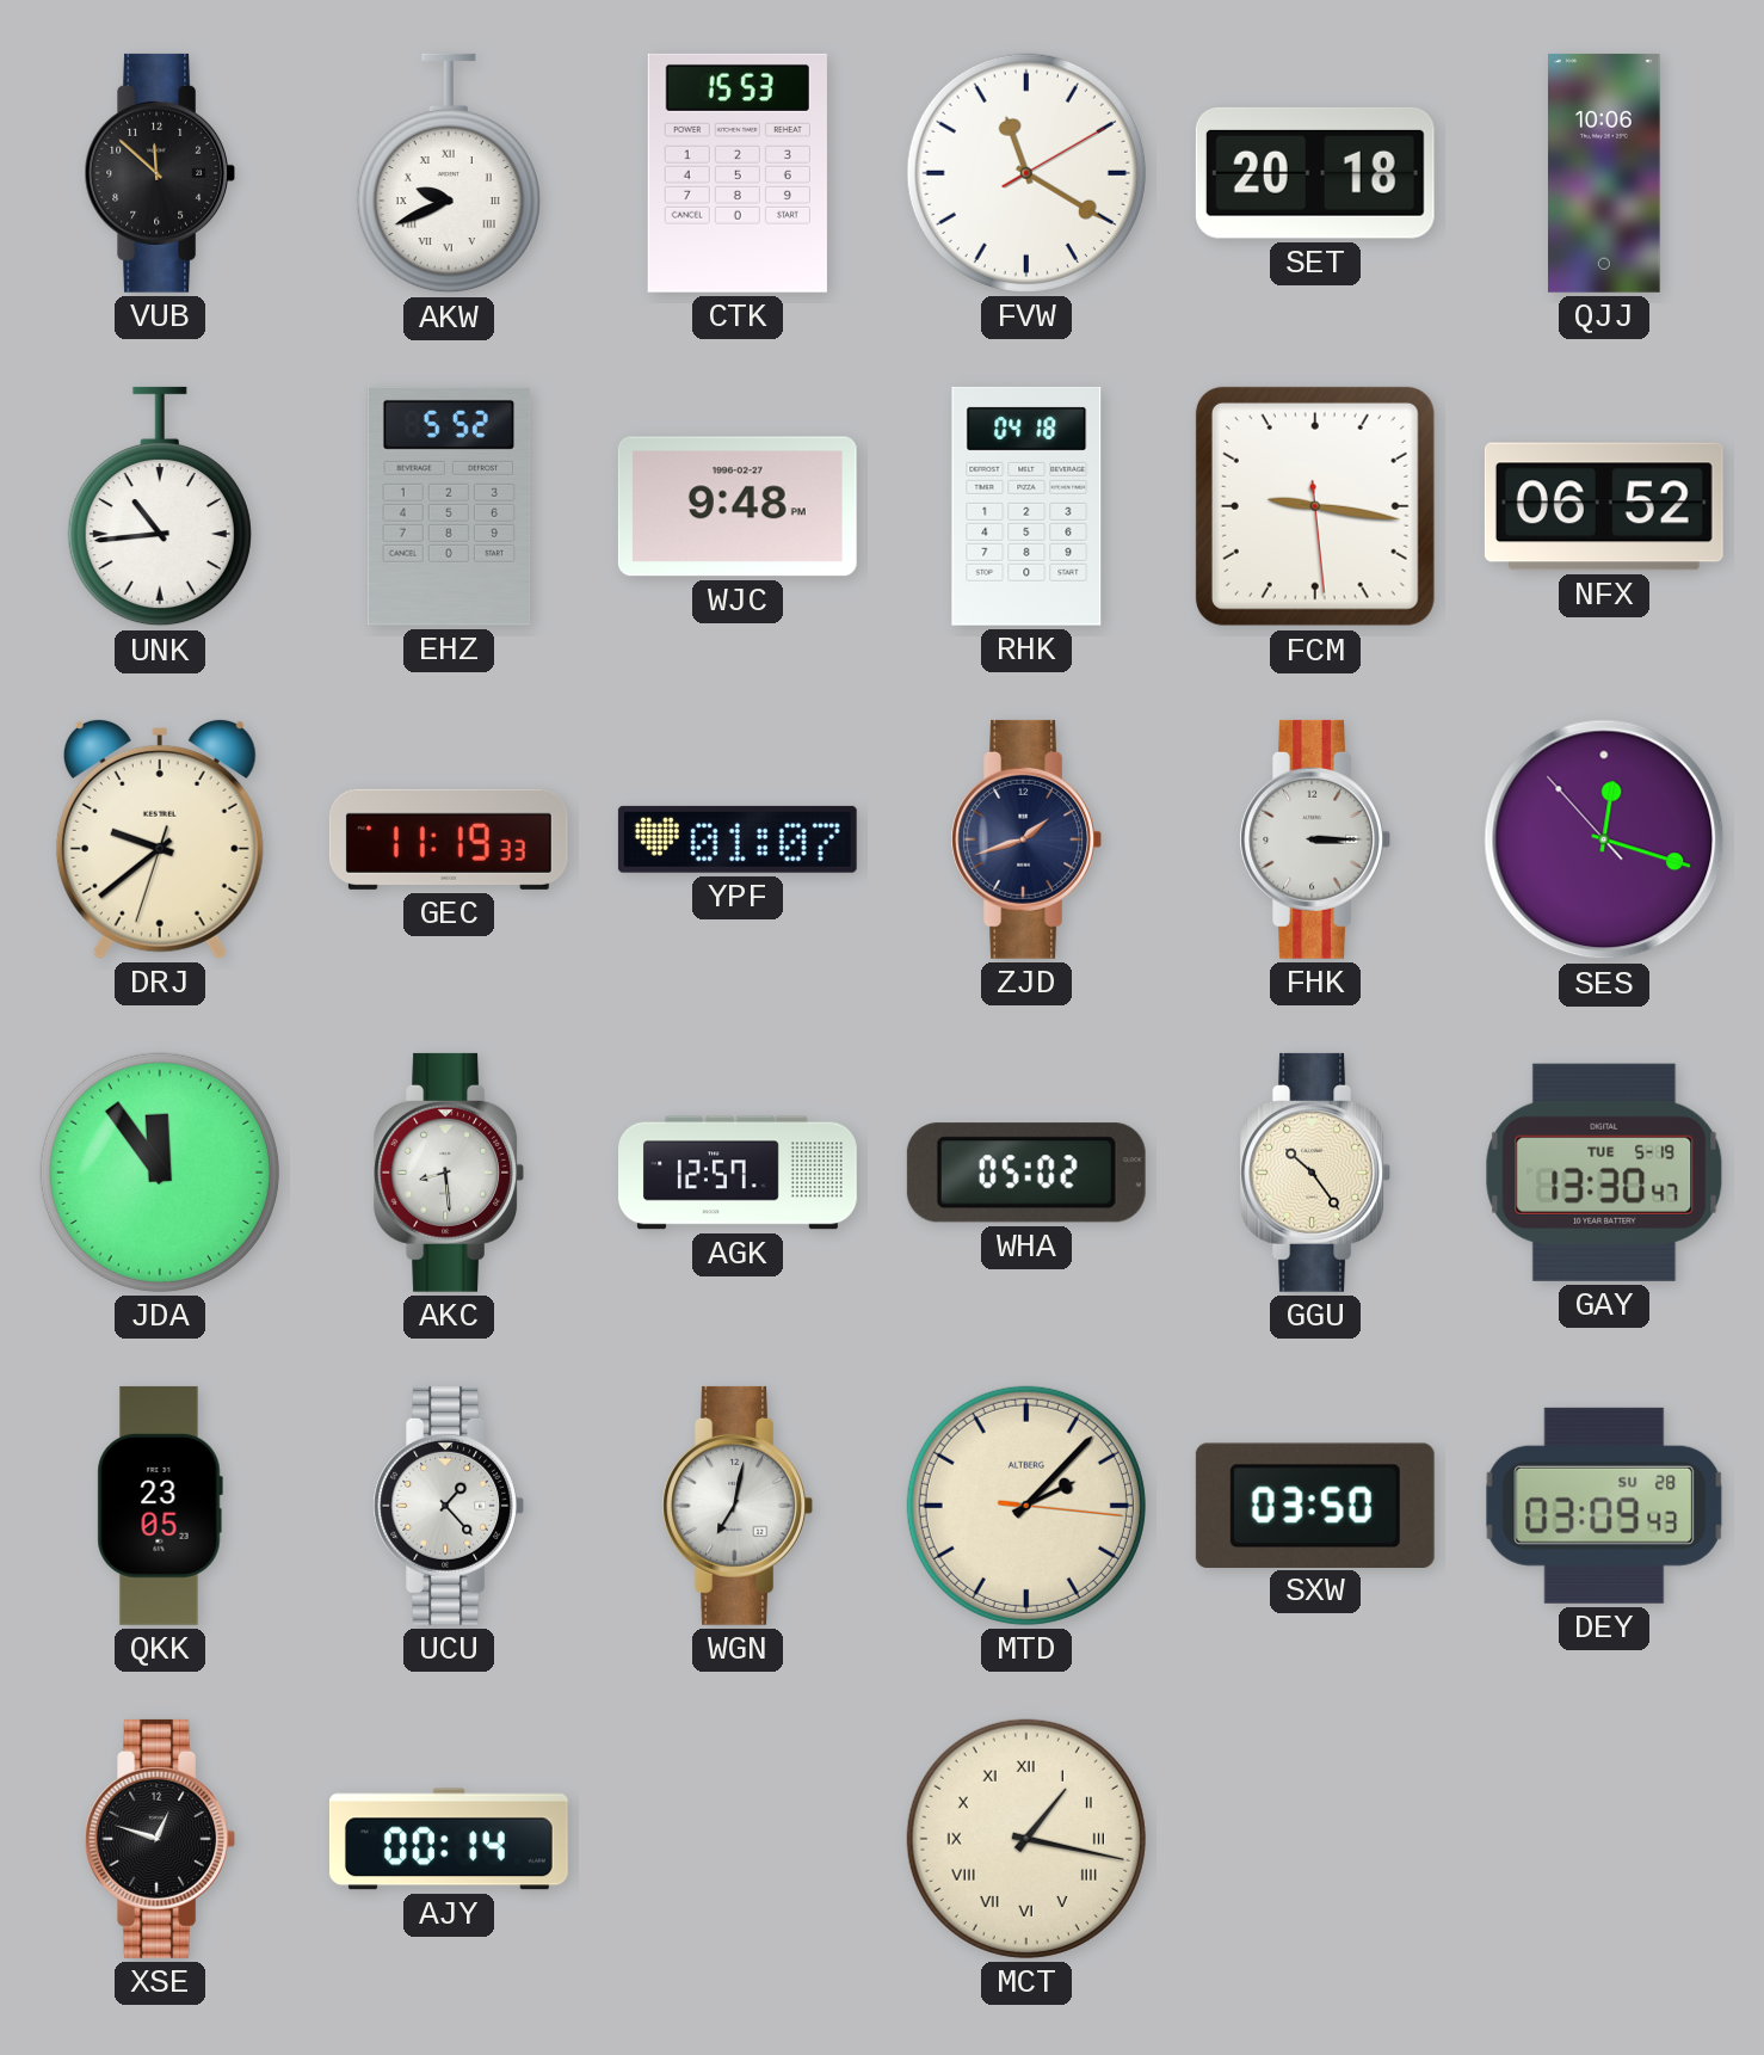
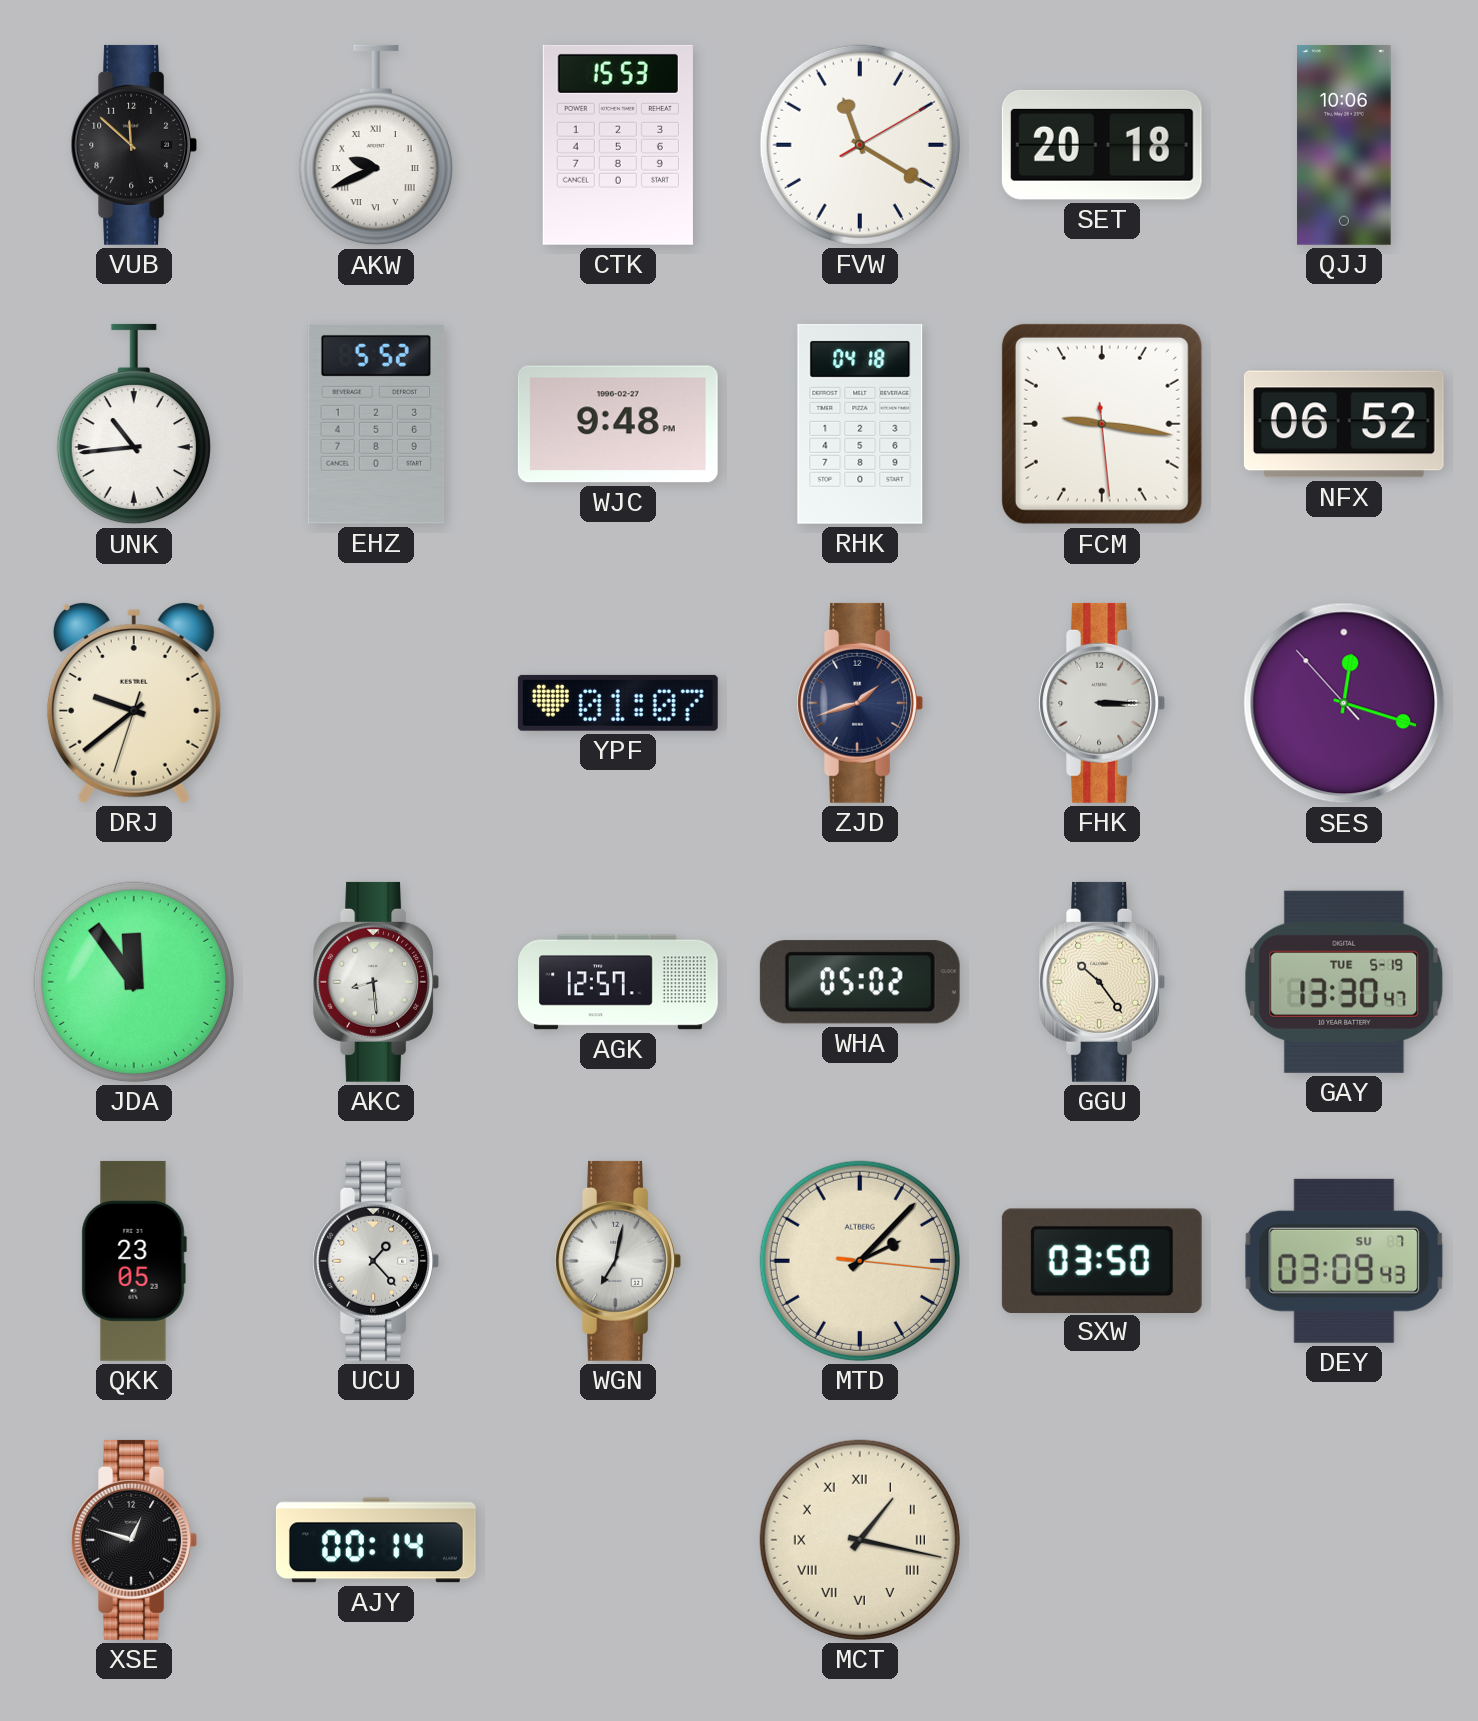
GEC: 11:19 -> none (449, 839)
DEY date: SU 28 -> SU 7 (1344, 1261)
